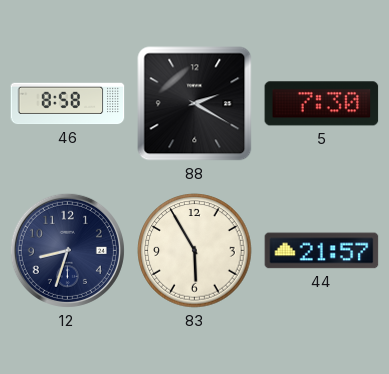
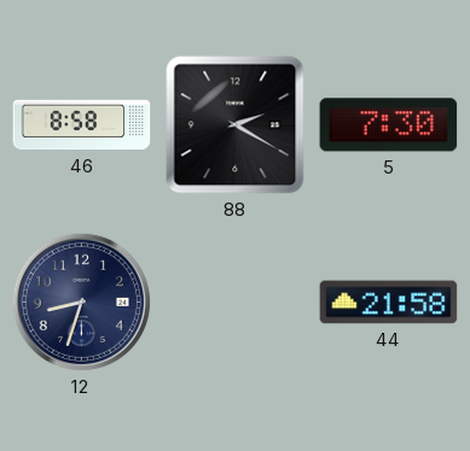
83: 5:55 -> none (195, 251)
44: 21:57 -> 21:58 (389, 303)
